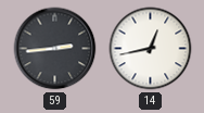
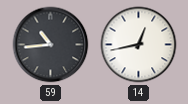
59: 2:44 -> 10:44 (51, 45)
